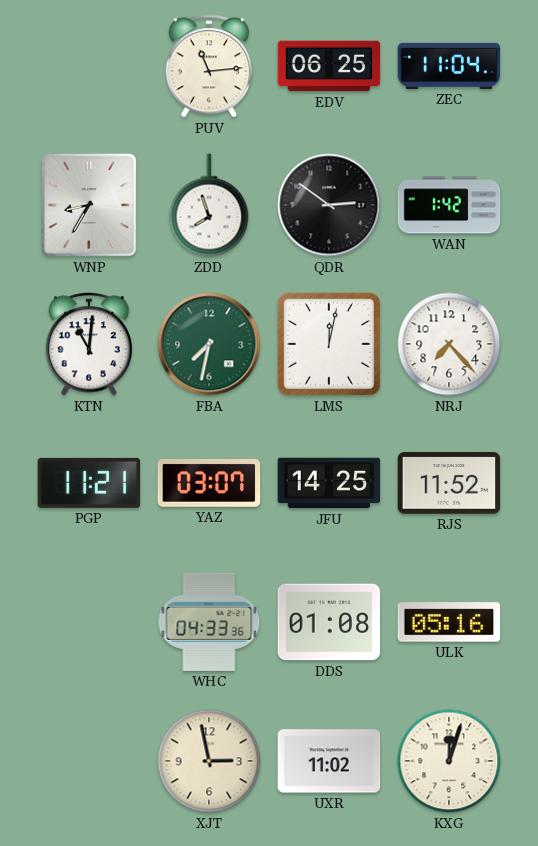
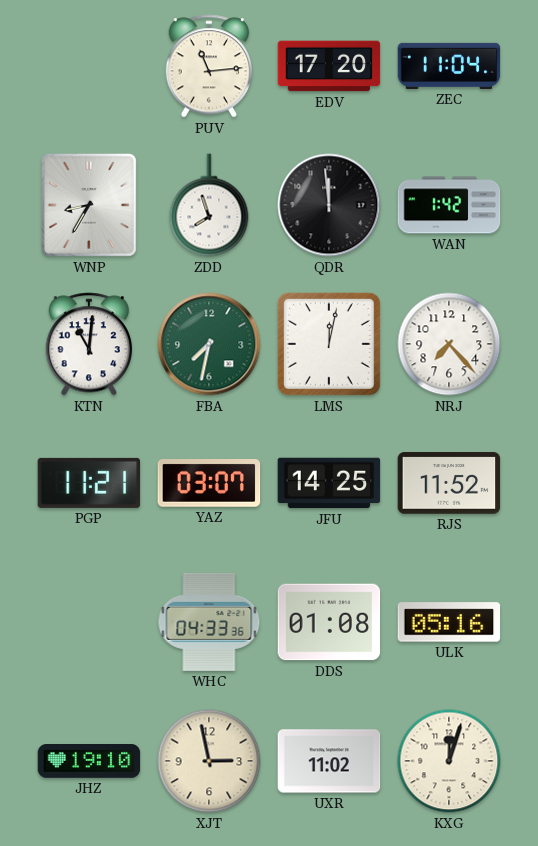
EDV: 06:25 -> 17:20 (329, 66)
QDR: 2:51 -> 11:59 (329, 205)
JHZ: none -> 19:10 (89, 762)
